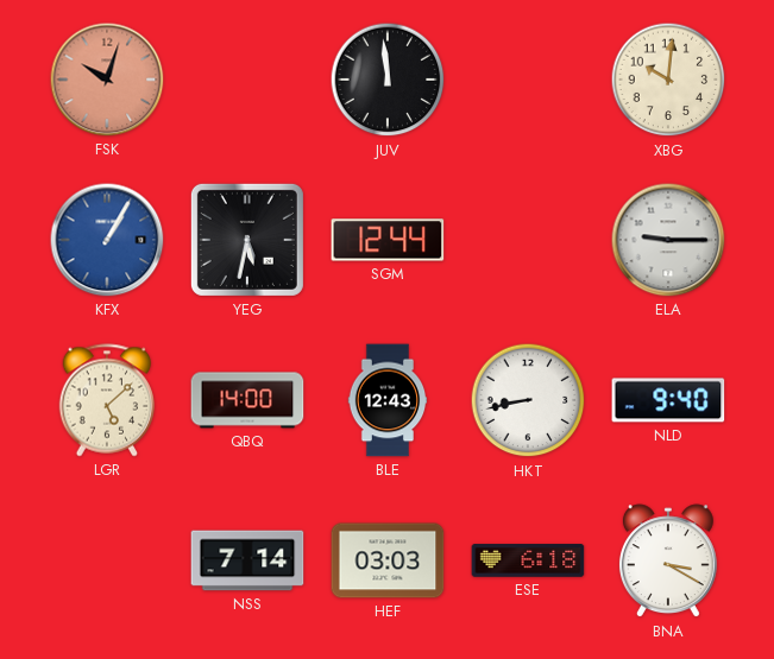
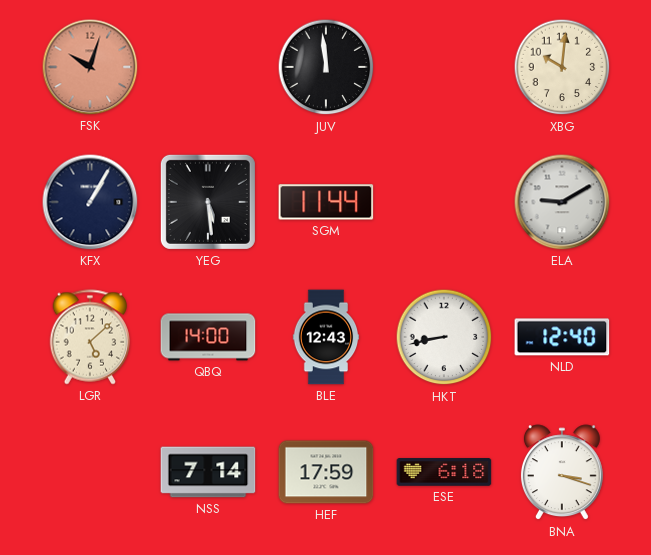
KFX dial: blue -> navy (90, 202)
YEG: 5:32 -> 5:29 (208, 202)
SGM: 12:44 -> 11:44 (326, 202)
ELA: 9:15 -> 9:10 (562, 202)
NLD: 9:40 -> 12:40 (562, 337)
HEF: 03:03 -> 17:59 (326, 472)
BNA: 3:20 -> 3:18 (562, 473)
